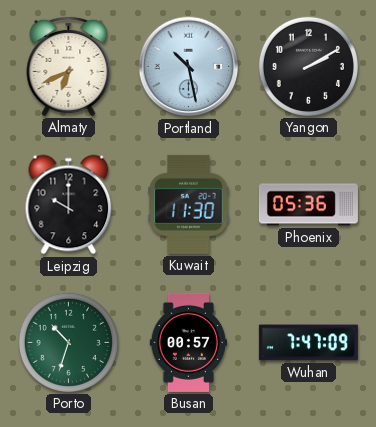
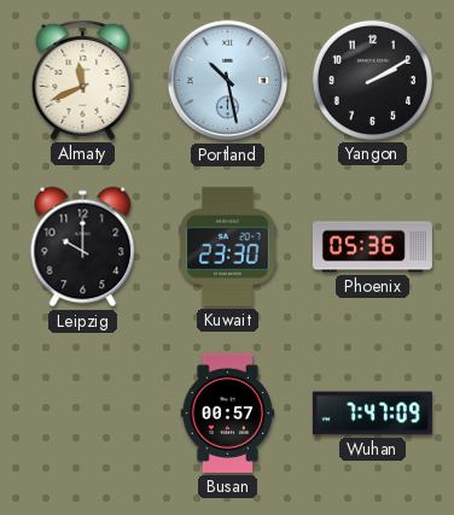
Almaty: 6:41 -> 11:41 (83, 80)
Kuwait: 11:30 -> 23:30 (228, 246)
Porto: 10:33 -> none (68, 342)
